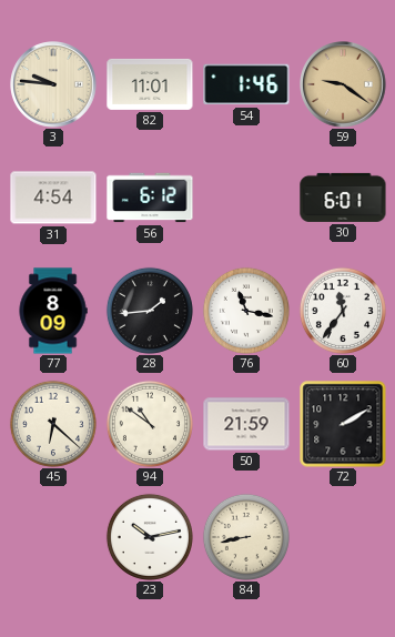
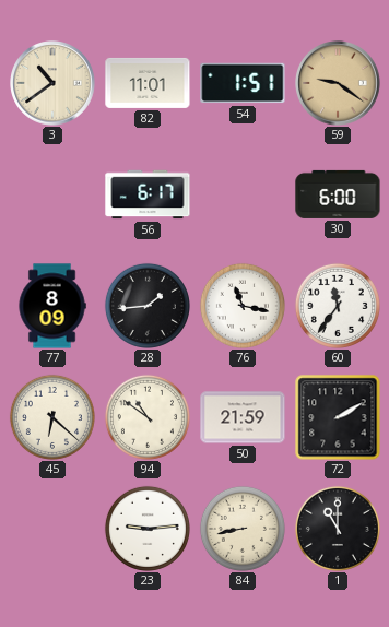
3: 9:46 -> 10:39 (52, 83)
54: 1:46 -> 1:51 (243, 83)
31: 4:54 -> none (53, 198)
56: 6:12 -> 6:17 (148, 194)
30: 6:01 -> 6:00 (338, 194)
23: 10:13 -> 9:14 (148, 529)
1: none -> 11:00 (338, 529)
